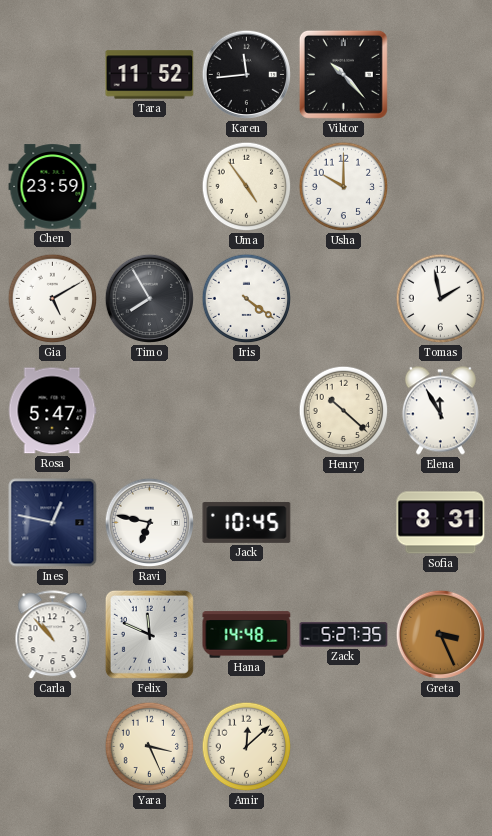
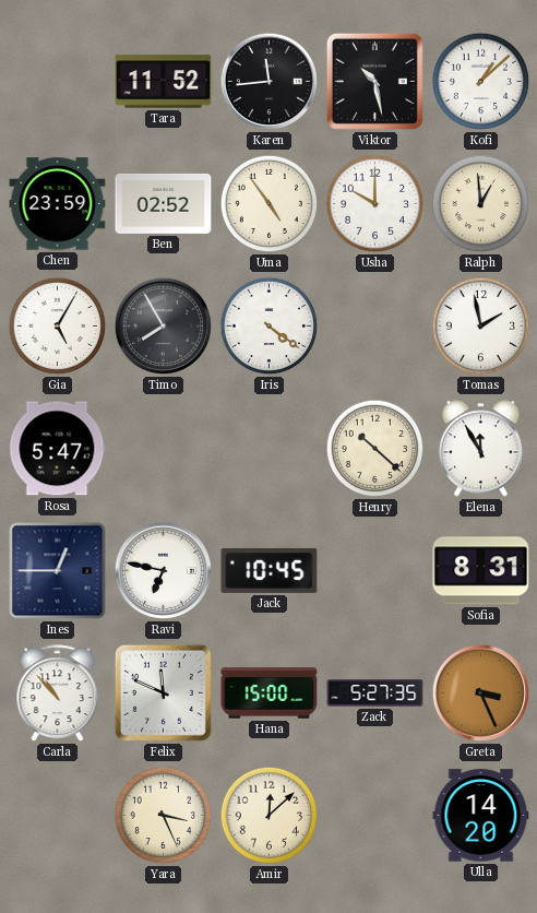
Viktor: 10:23 -> 10:28 (374, 81)
Kofi: none -> 1:08 (481, 82)
Ben: none -> 02:52 (164, 203)
Ralph: none -> 12:59 (481, 204)
Gia: 5:10 -> 5:05 (58, 327)
Ines: 12:47 -> 12:45 (58, 571)
Hana: 14:48 -> 15:00 (270, 693)
Ulla: none -> 14:20 (481, 816)
